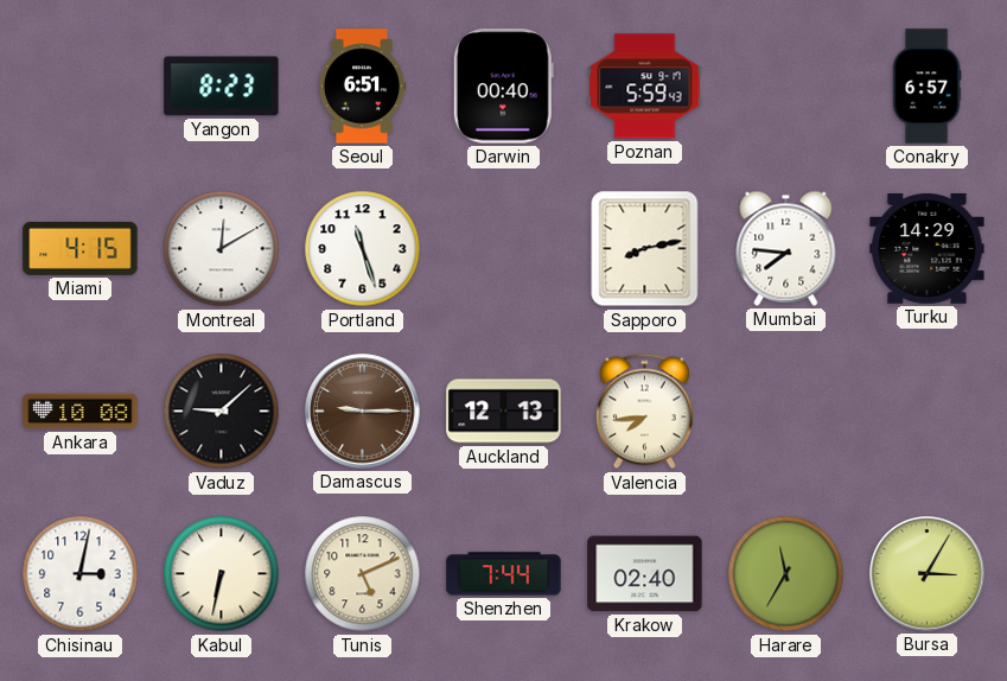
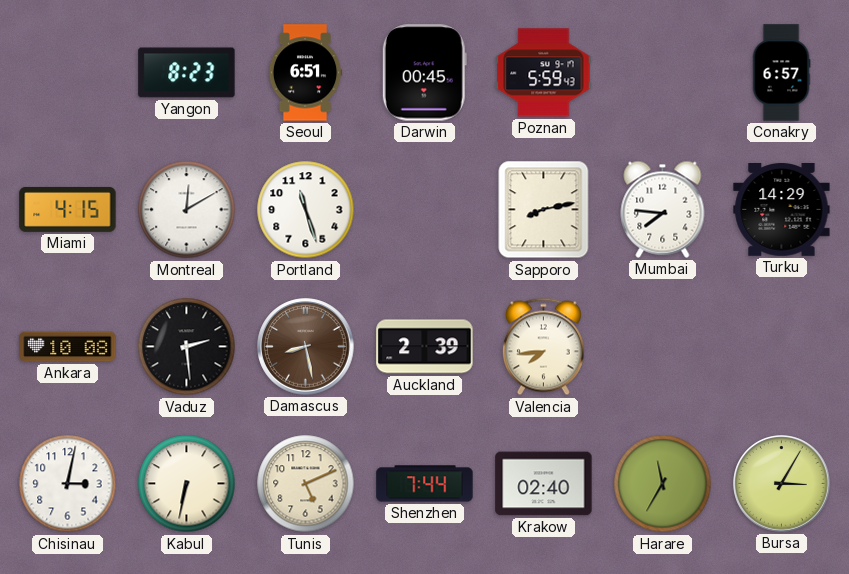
Darwin: 00:40 -> 00:45 (424, 73)
Vaduz: 9:08 -> 2:29 (187, 347)
Damascus: 9:15 -> 8:28 (306, 347)
Auckland: 12:13 -> 2:39 (425, 347)
